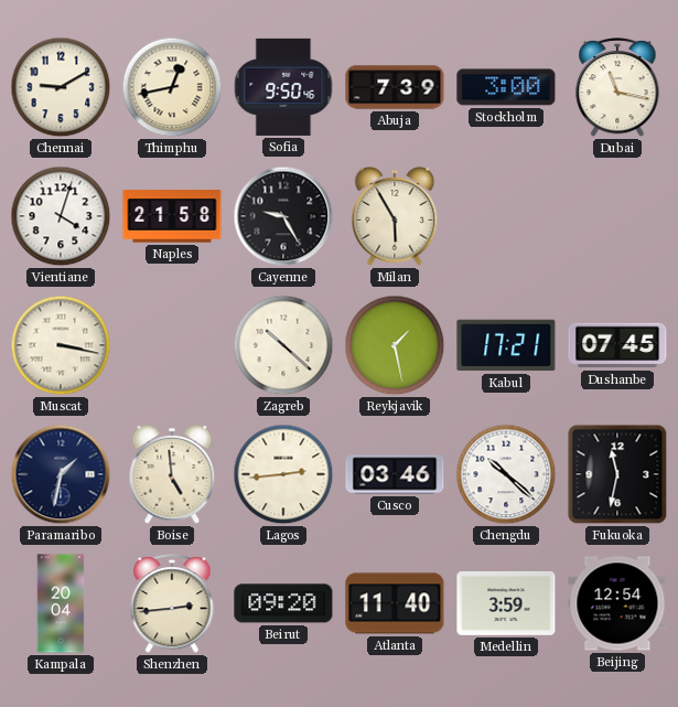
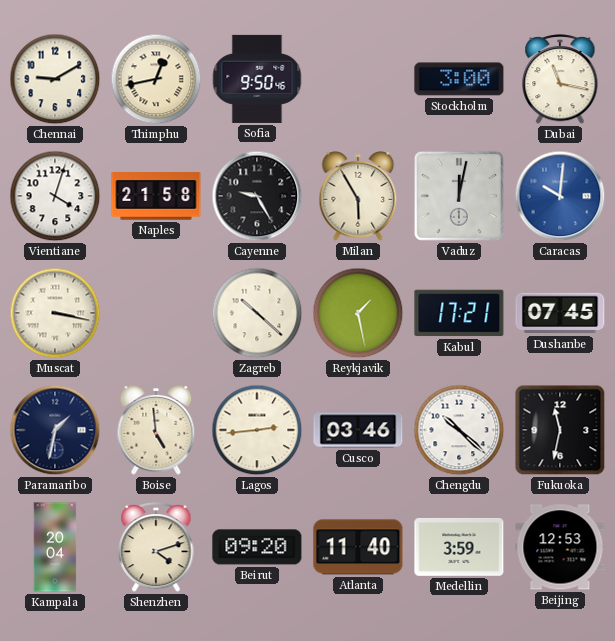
Abuja: 7:39 -> none (395, 87)
Vaduz: none -> 12:02 (459, 196)
Caracas: none -> 10:01 (560, 196)
Shenzhen: 2:44 -> 4:12 (156, 548)
Beijing: 12:54 -> 12:53 (560, 547)
